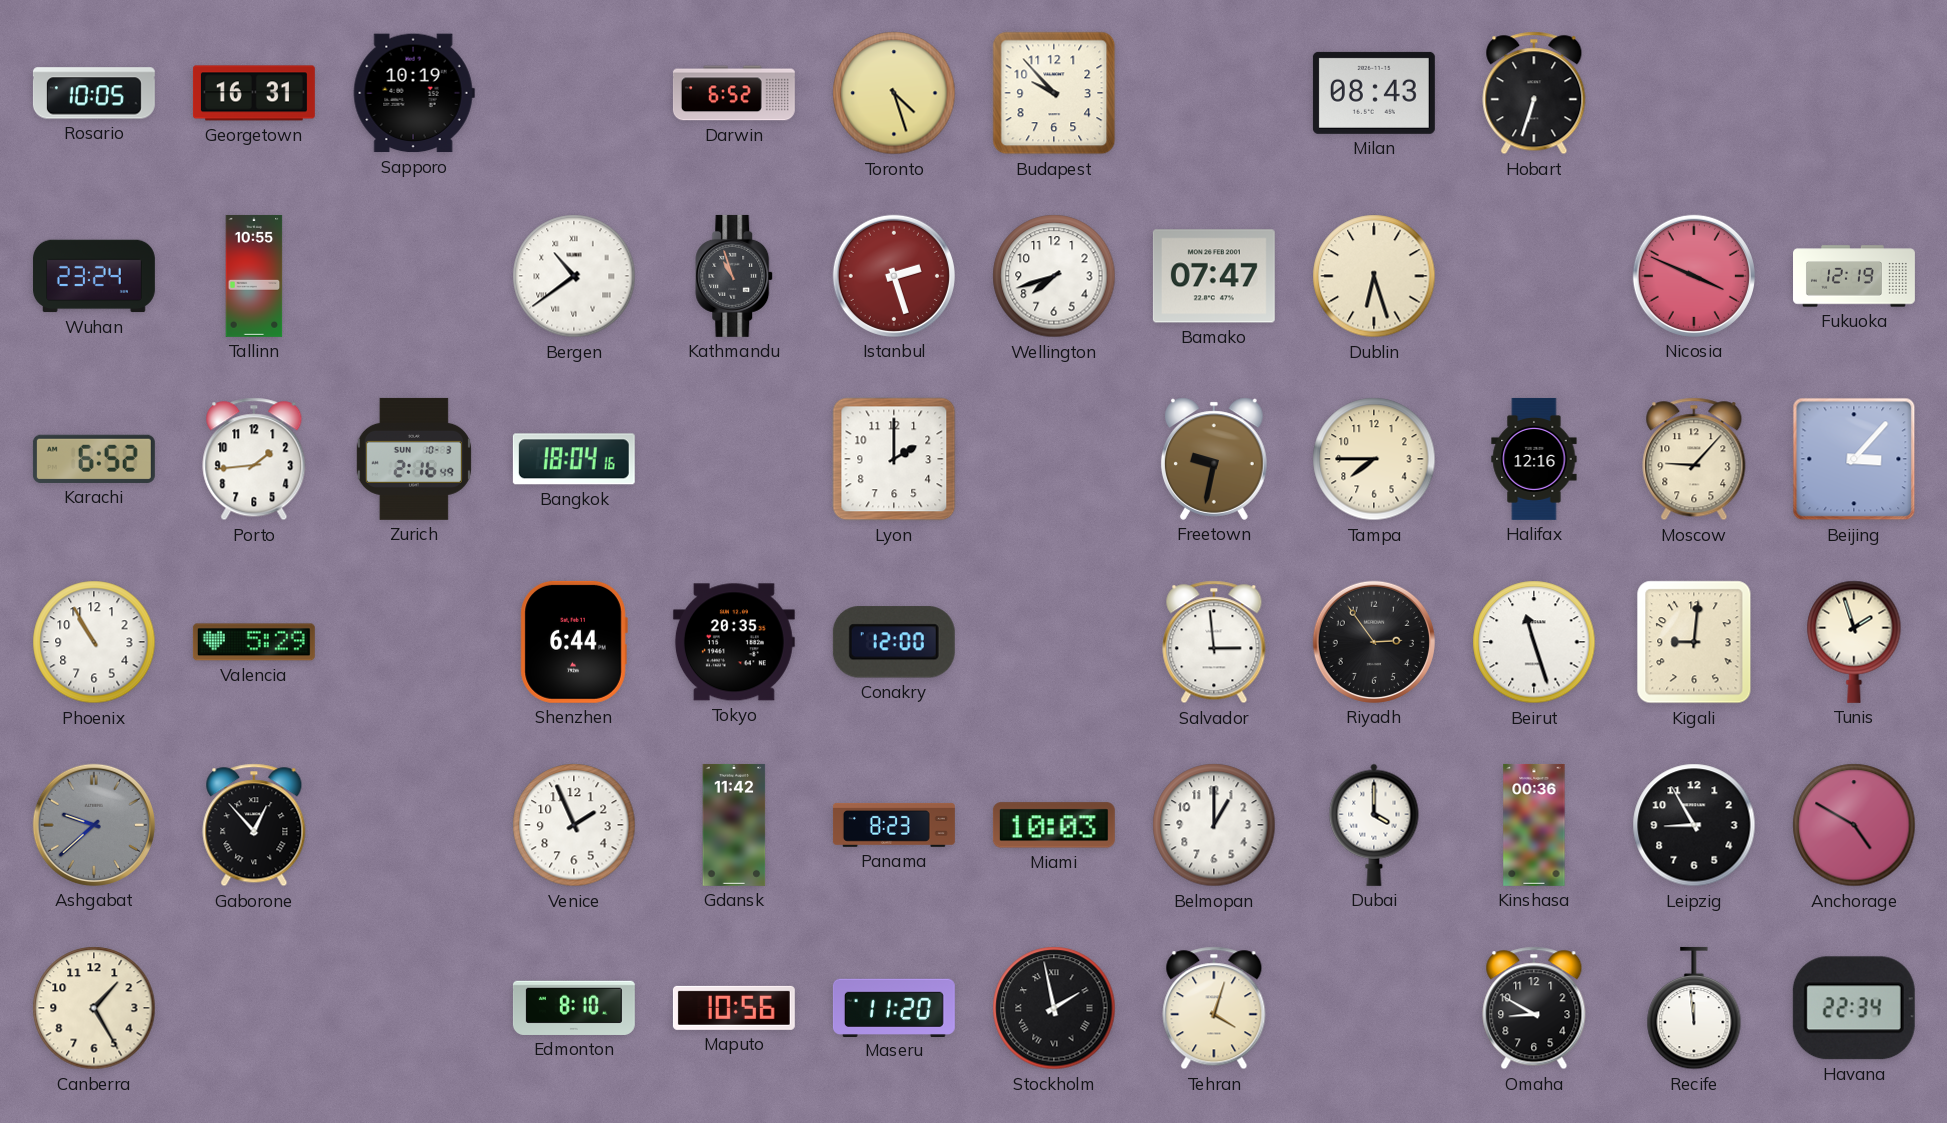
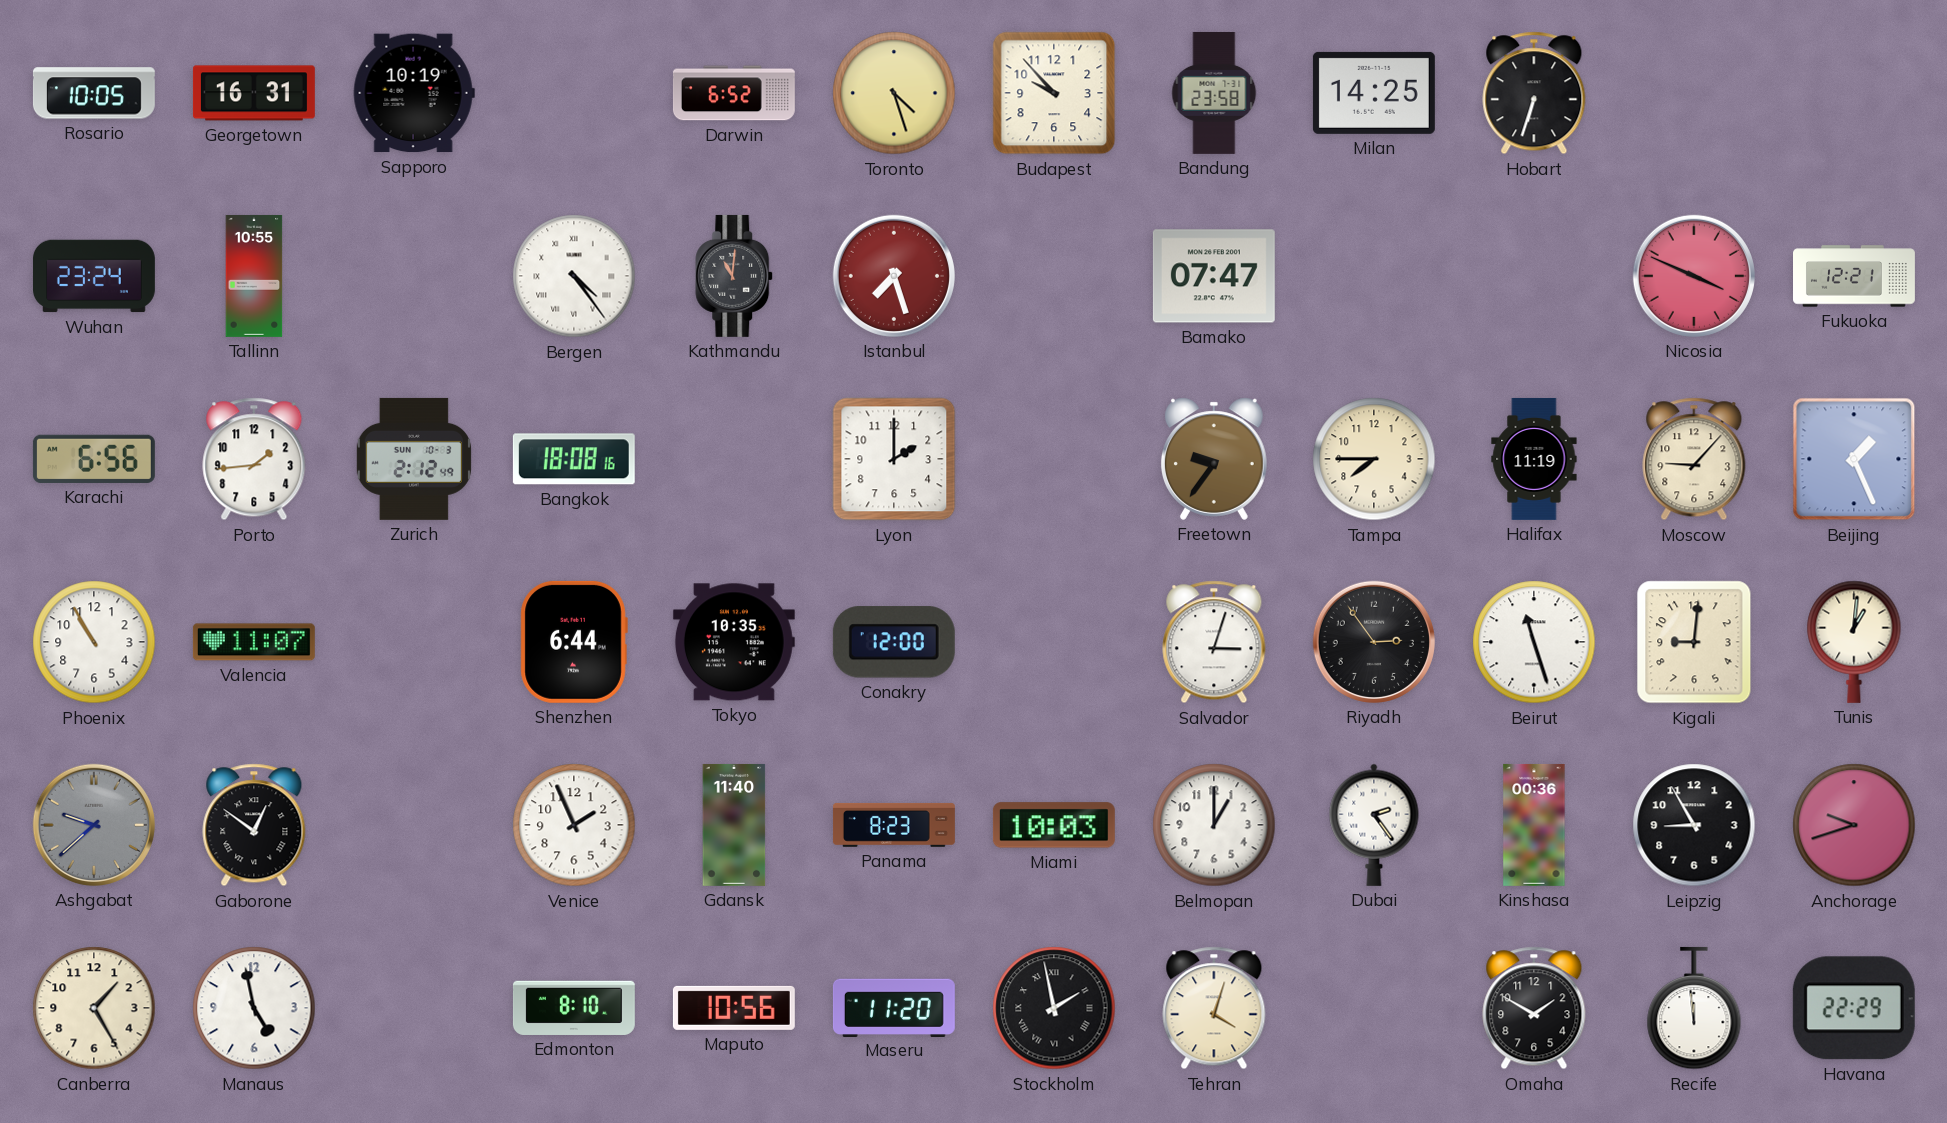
Bandung: none -> 23:58 (1214, 93)
Milan: 08:43 -> 14:25 (1374, 93)
Bergen: 10:39 -> 4:24 (574, 276)
Kathmandu: 10:57 -> 11:01 (735, 276)
Istanbul: 2:27 -> 7:27 (894, 276)
Wellington: 7:42 -> none (1054, 276)
Dublin: 6:27 -> none (1374, 276)
Fukuoka: 12:19 -> 12:21 (1855, 276)
Karachi: 6:52 -> 6:56 (94, 459)
Zurich: 2:16 -> 2:12 (414, 459)
Bangkok: 18:04 -> 18:08 (574, 459)
Freetown: 9:32 -> 9:36 (1214, 459)
Halifax: 12:16 -> 11:19 (1534, 459)
Beijing: 3:07 -> 1:26 (1854, 459)
Valencia: 5:29 -> 11:07 (254, 642)
Tokyo: 20:35 -> 10:35 (734, 642)
Salvador: 2:59 -> 3:03 (1214, 642)
Tunis: 1:57 -> 1:01 (1854, 642)
Gaborone: 12:53 -> 12:51 (254, 825)
Gdansk: 11:42 -> 11:40 (734, 825)
Dubai: 4:00 -> 2:24 (1374, 825)
Anchorage: 4:50 -> 9:42 (1854, 825)
Manaus: none -> 4:58 (254, 1008)
Omaha: 8:50 -> 1:50 (1534, 1008)
Havana: 22:34 -> 22:29 (1854, 1008)
